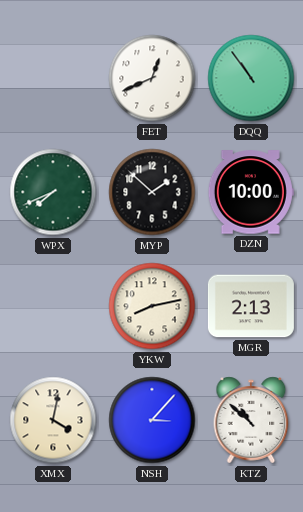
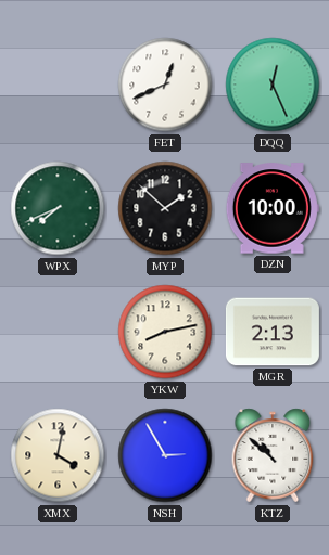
DQQ: 10:54 -> 12:26 (273, 85)
NSH: 3:07 -> 2:55 (165, 455)
